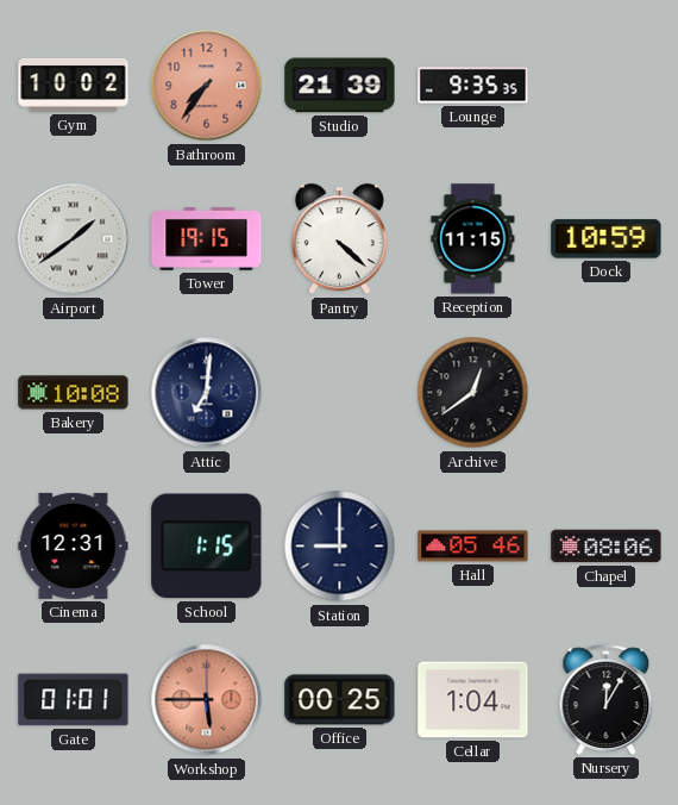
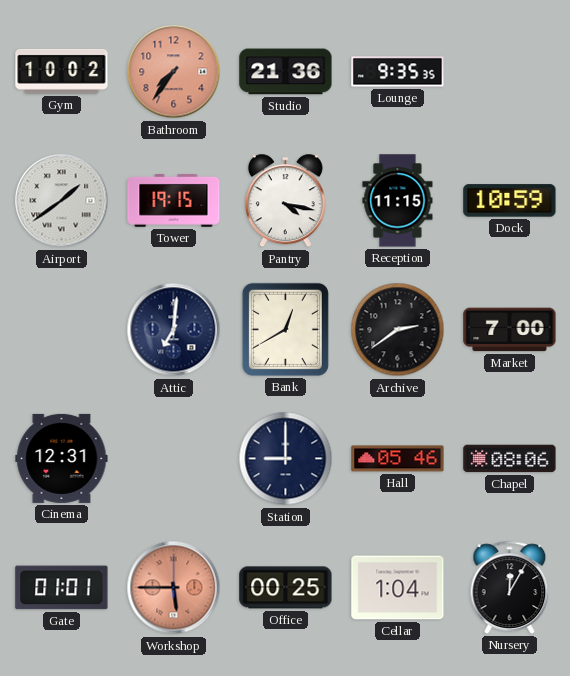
Studio: 21:39 -> 21:36 (286, 72)
Pantry: 4:22 -> 4:17 (285, 201)
Bakery: 10:08 -> none (74, 393)
Bank: none -> 12:40 (285, 329)
Archive: 12:39 -> 2:39 (398, 330)
Market: none -> 7:00 (510, 330)
School: 1:15 -> none (207, 547)
